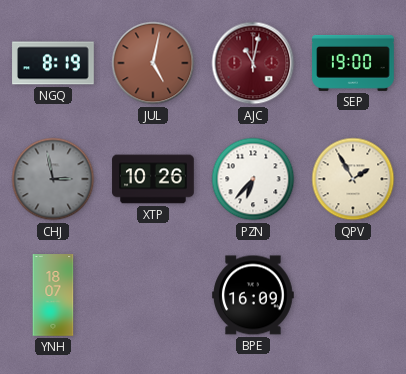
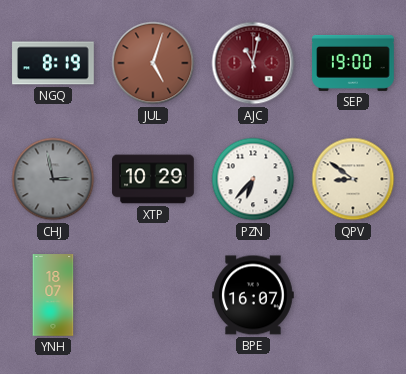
JUL: 5:02 -> 5:03 (153, 63)
XTP: 10:26 -> 10:29 (153, 179)
QPV: 1:55 -> 8:51 (353, 179)
BPE: 16:09 -> 16:07 (253, 295)
